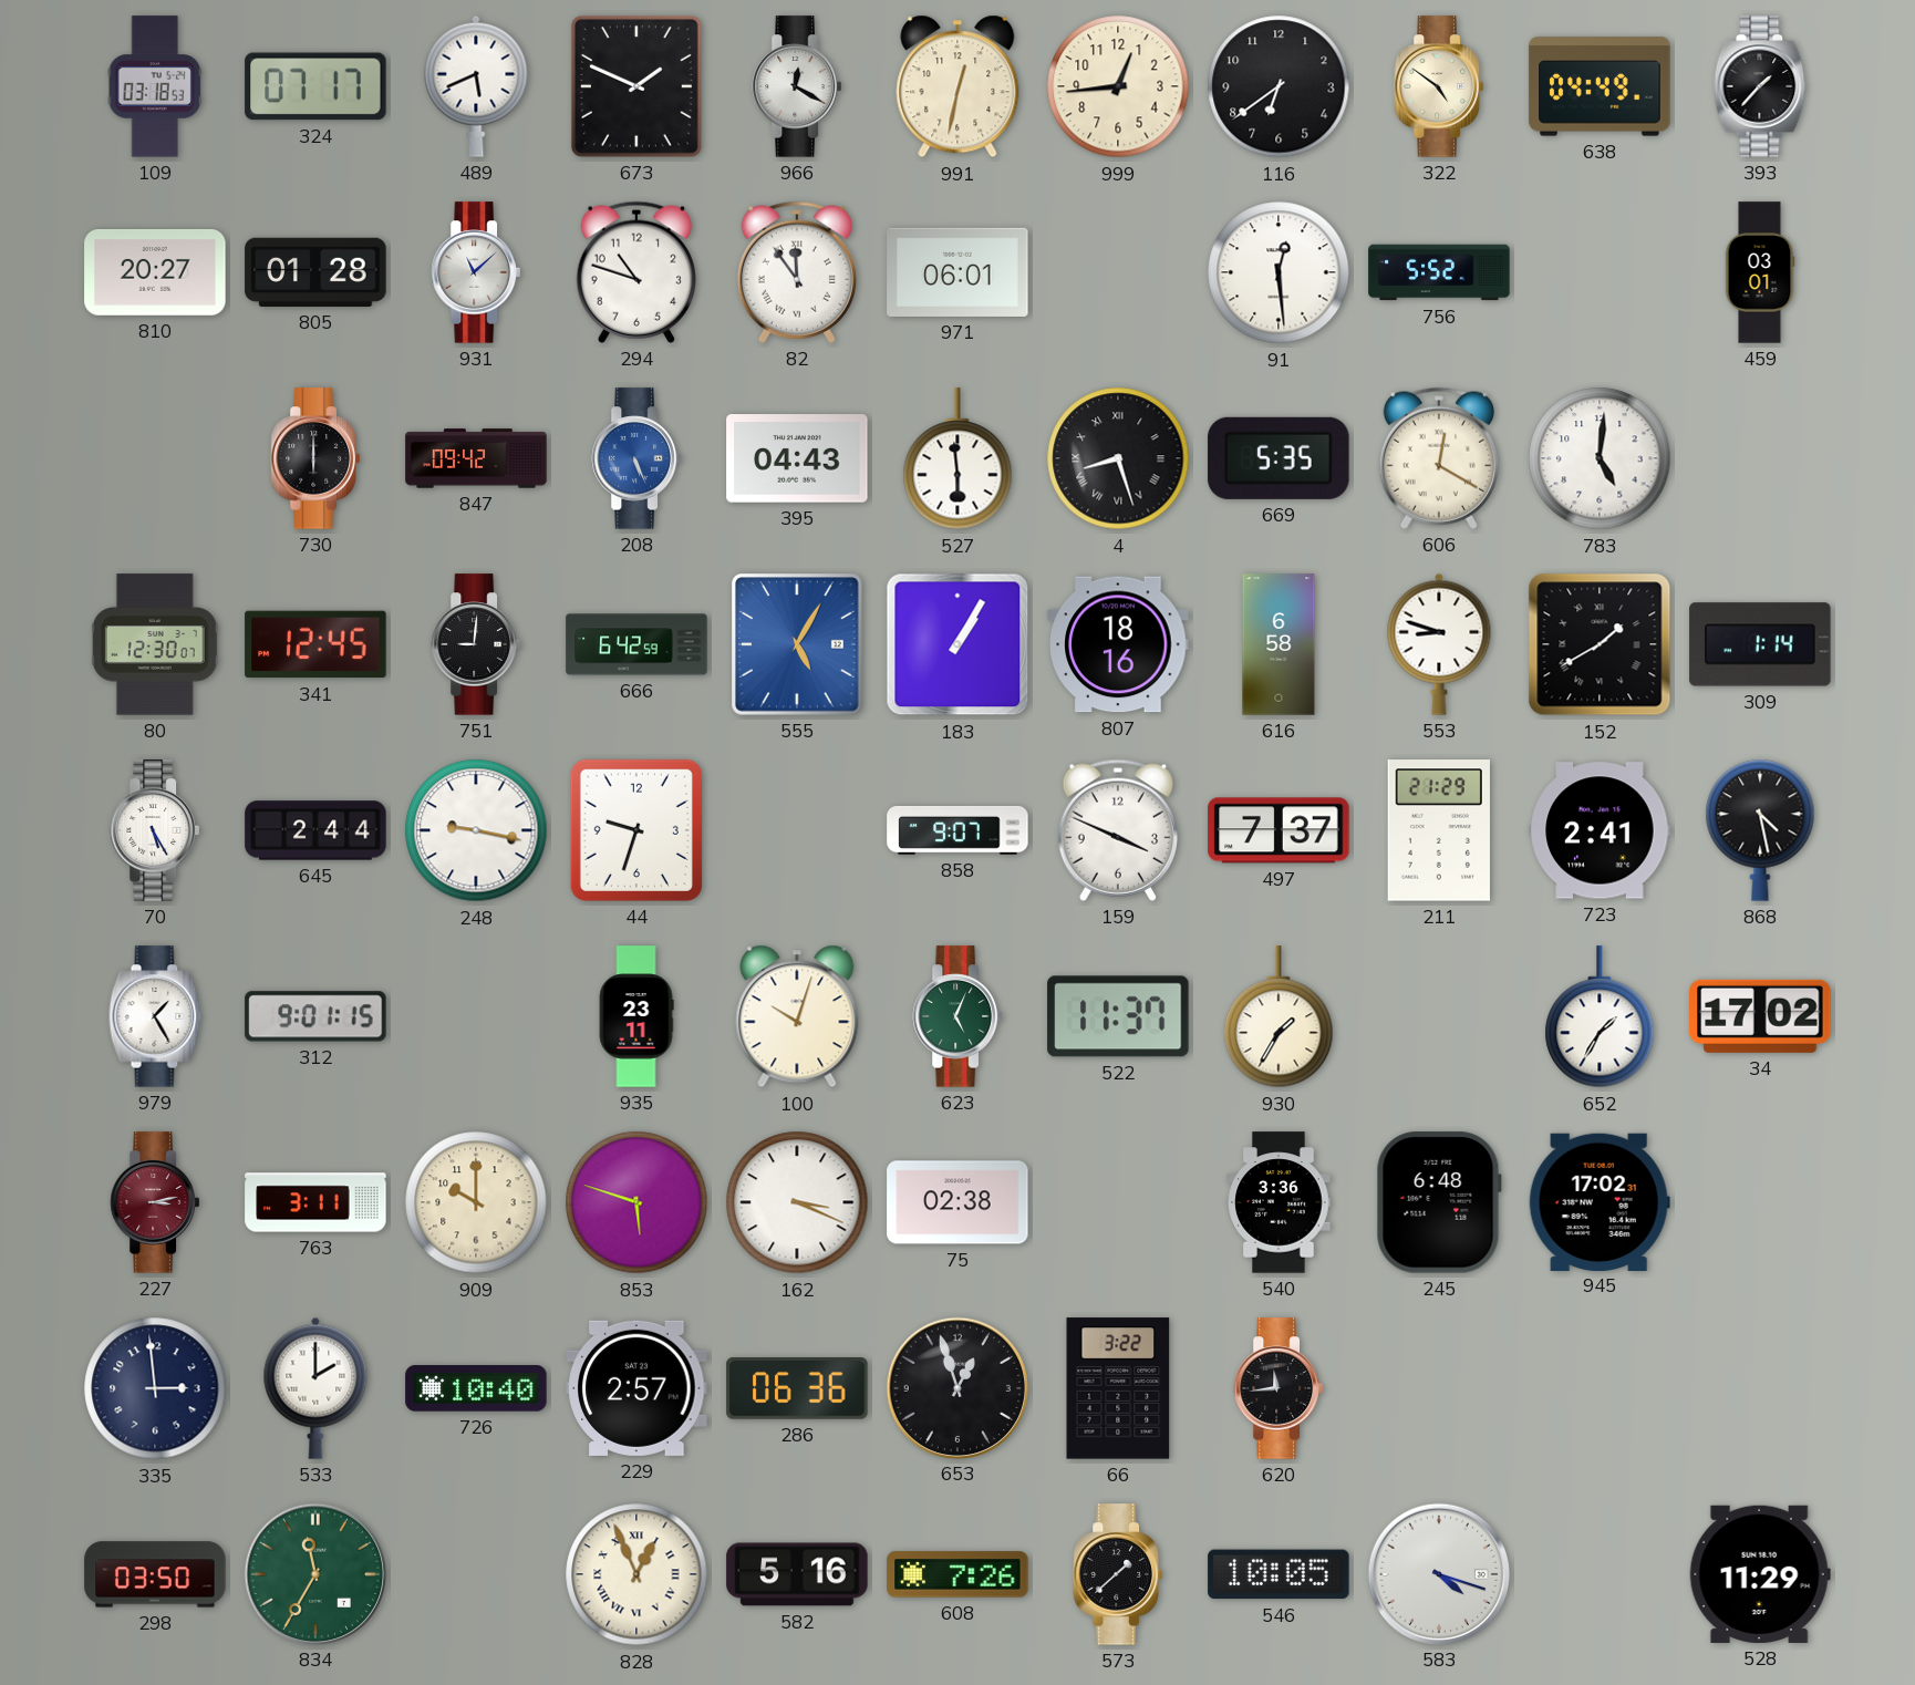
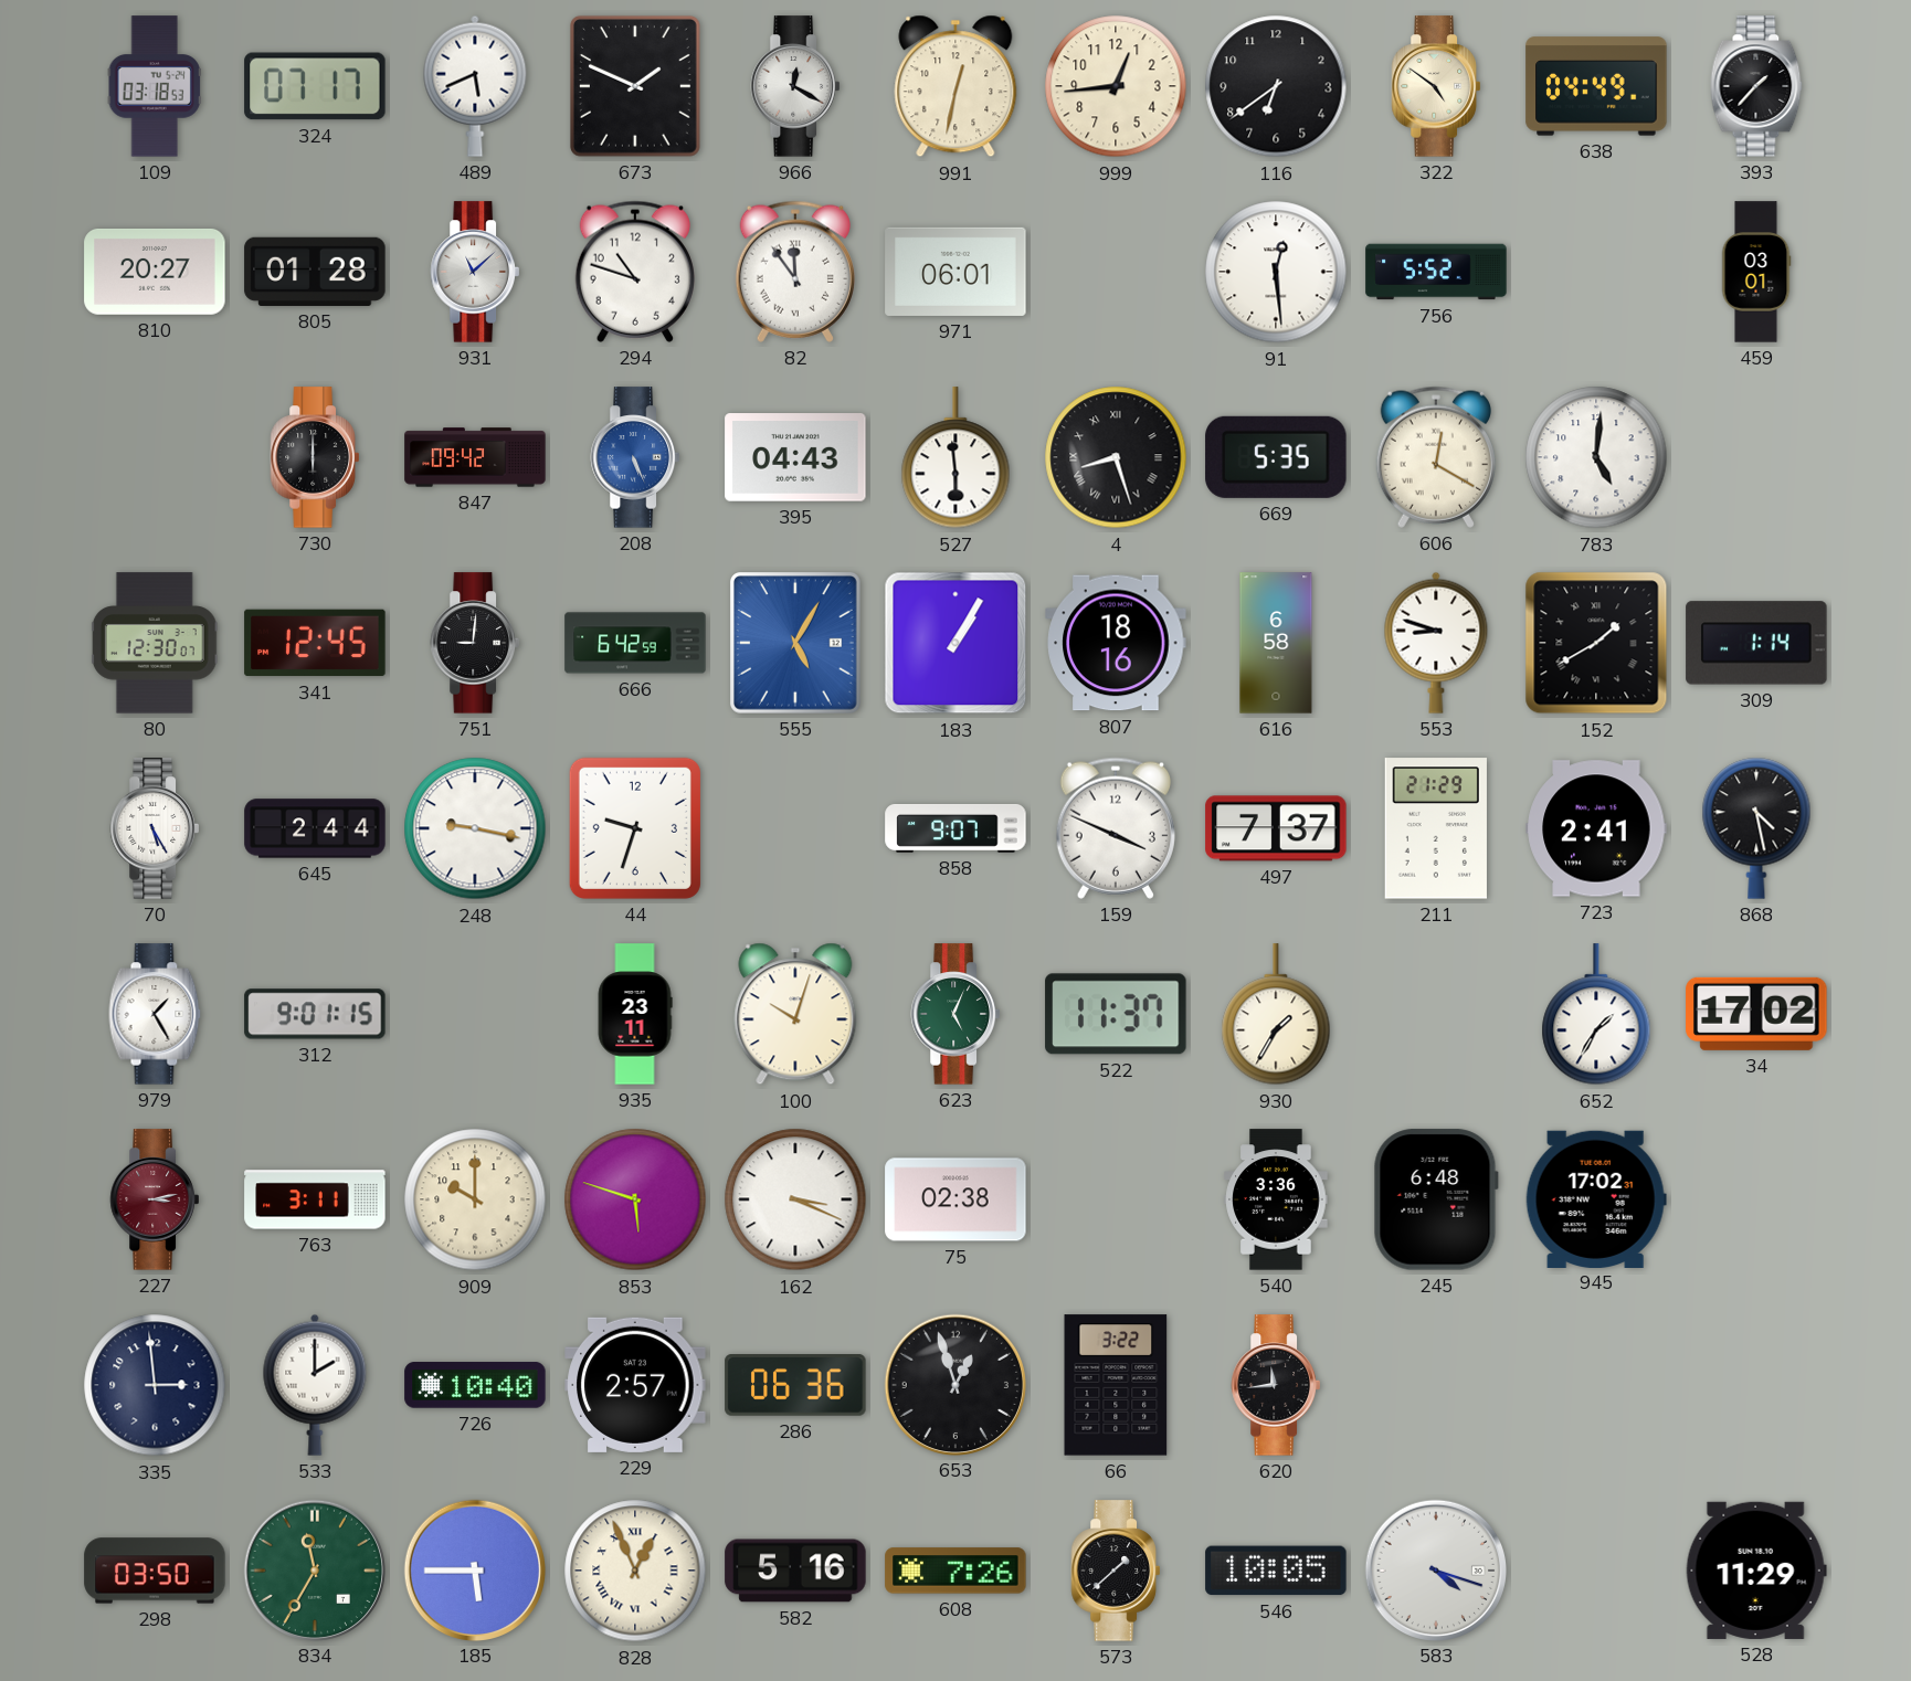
185: none -> 5:45 (474, 1569)
